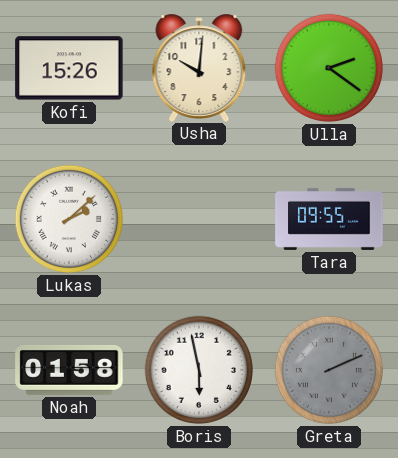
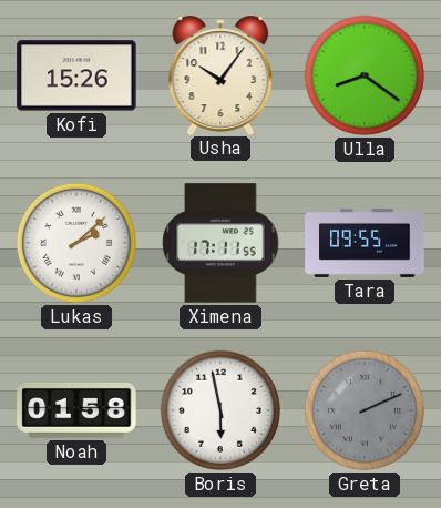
Usha: 10:01 -> 10:06 (221, 74)
Ulla: 2:21 -> 8:21 (365, 75)
Ximena: none -> 17:11 (221, 243)
